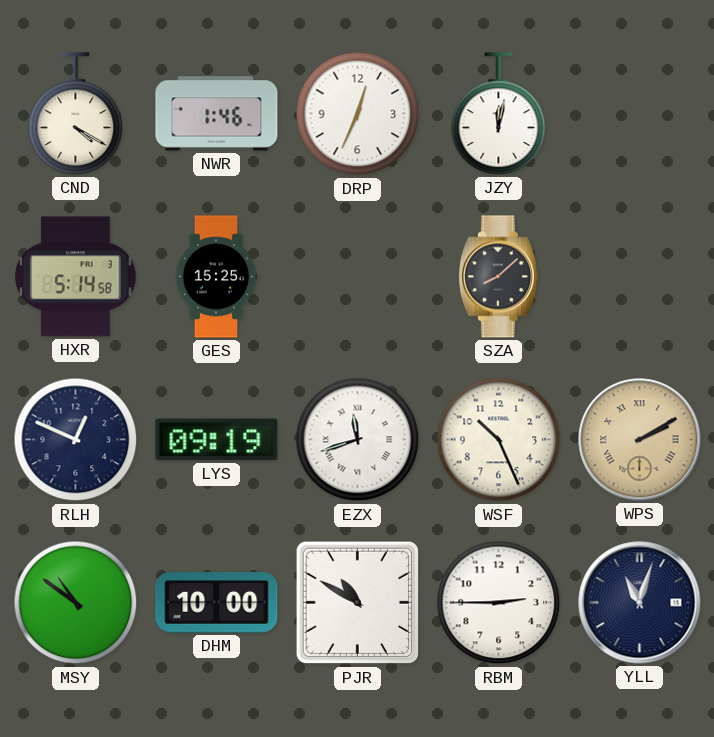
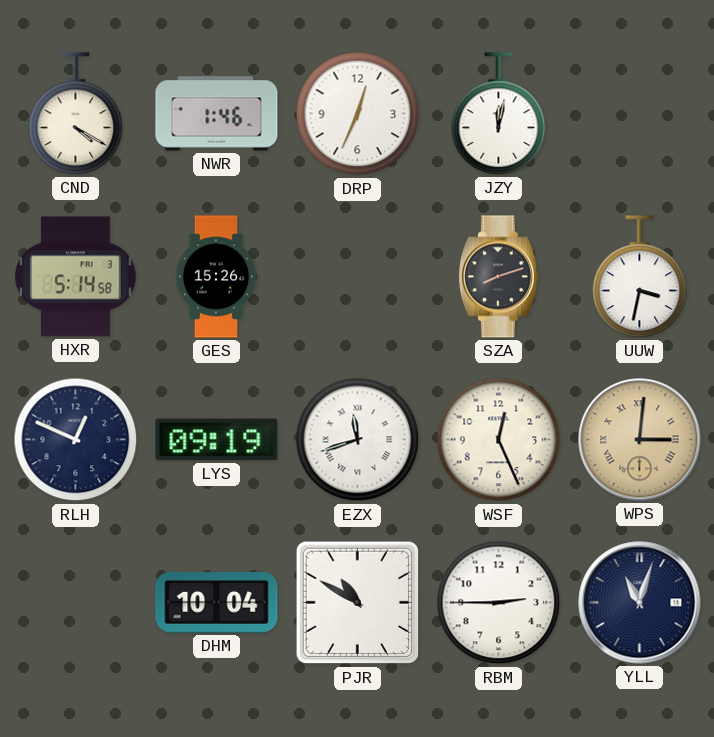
GES: 15:25 -> 15:26 (216, 277)
SZA: 8:08 -> 8:12 (498, 277)
UUW: none -> 3:32 (640, 277)
WSF: 10:26 -> 12:26 (499, 440)
WPS: 2:10 -> 3:01 (640, 440)
MSY: 10:51 -> none (76, 603)
DHM: 10:00 -> 10:04 (217, 603)
